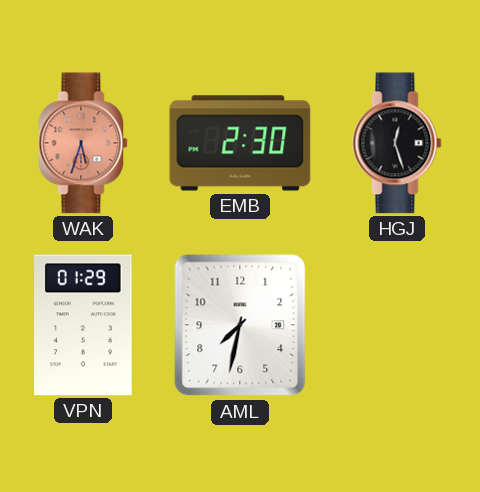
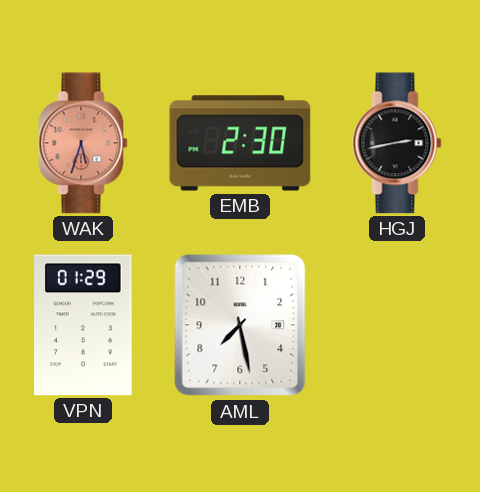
HGJ: 12:27 -> 2:43 (397, 143)
AML: 7:32 -> 7:28 (240, 325)
